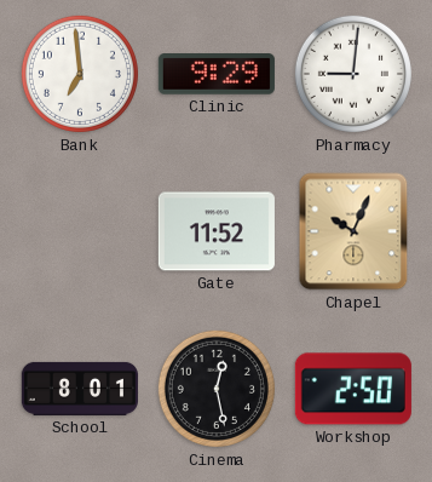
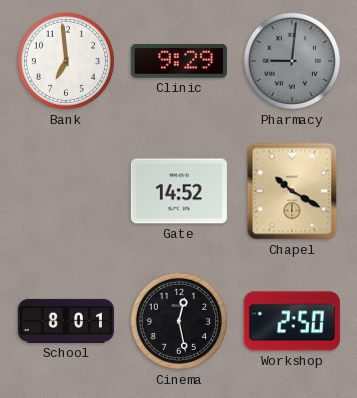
Pharmacy dial: white -> grey (292, 61)
Gate: 11:52 -> 14:52 (179, 191)
Chapel: 10:04 -> 10:20 (292, 191)
